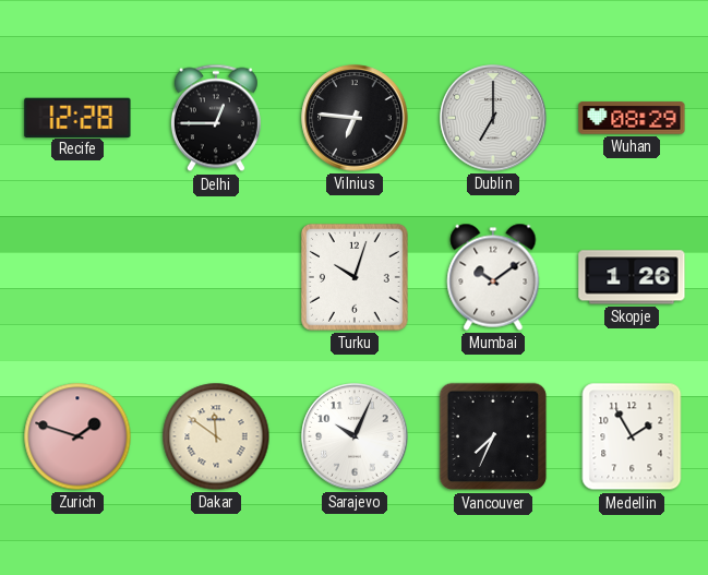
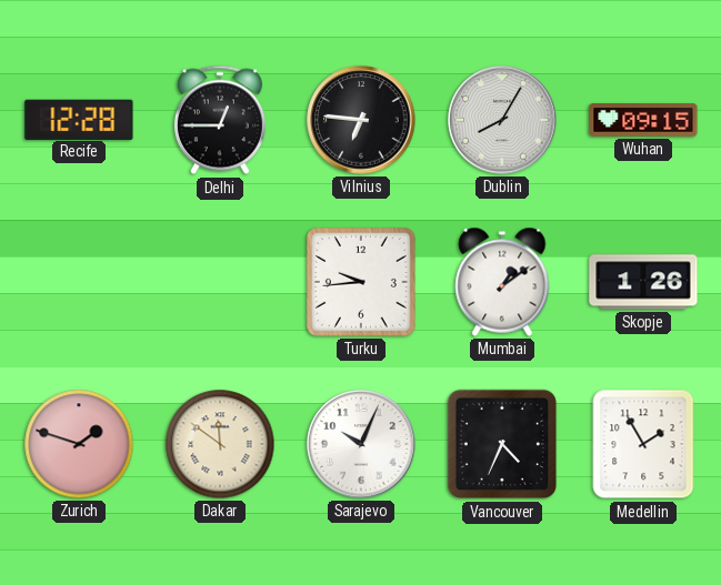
Dublin: 7:00 -> 8:05 (502, 120)
Wuhan: 08:29 -> 09:15 (643, 120)
Turku: 10:03 -> 9:44 (361, 282)
Mumbai: 10:09 -> 1:09 (502, 282)
Vancouver: 7:34 -> 4:34 (502, 444)
